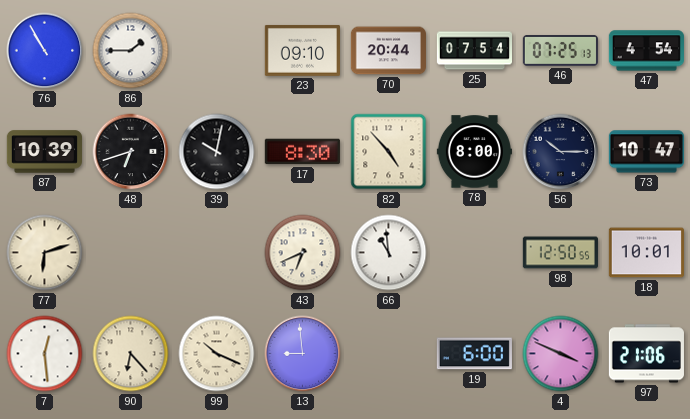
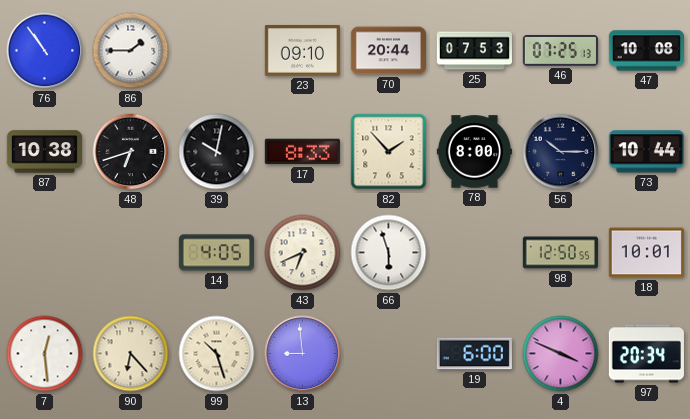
76: 10:55 -> 10:54 (45, 51)
25: 07:54 -> 07:53 (474, 51)
47: 4:54 -> 10:08 (646, 51)
87: 10:39 -> 10:38 (44, 152)
17: 8:30 -> 8:33 (302, 152)
82: 4:53 -> 1:53 (389, 152)
73: 10:47 -> 10:44 (646, 152)
77: 6:12 -> none (45, 253)
14: none -> 4:05 (216, 253)
66: 10:59 -> 5:57 (389, 253)
99: 10:19 -> 10:27 (217, 354)
97: 21:06 -> 20:34 (646, 354)
